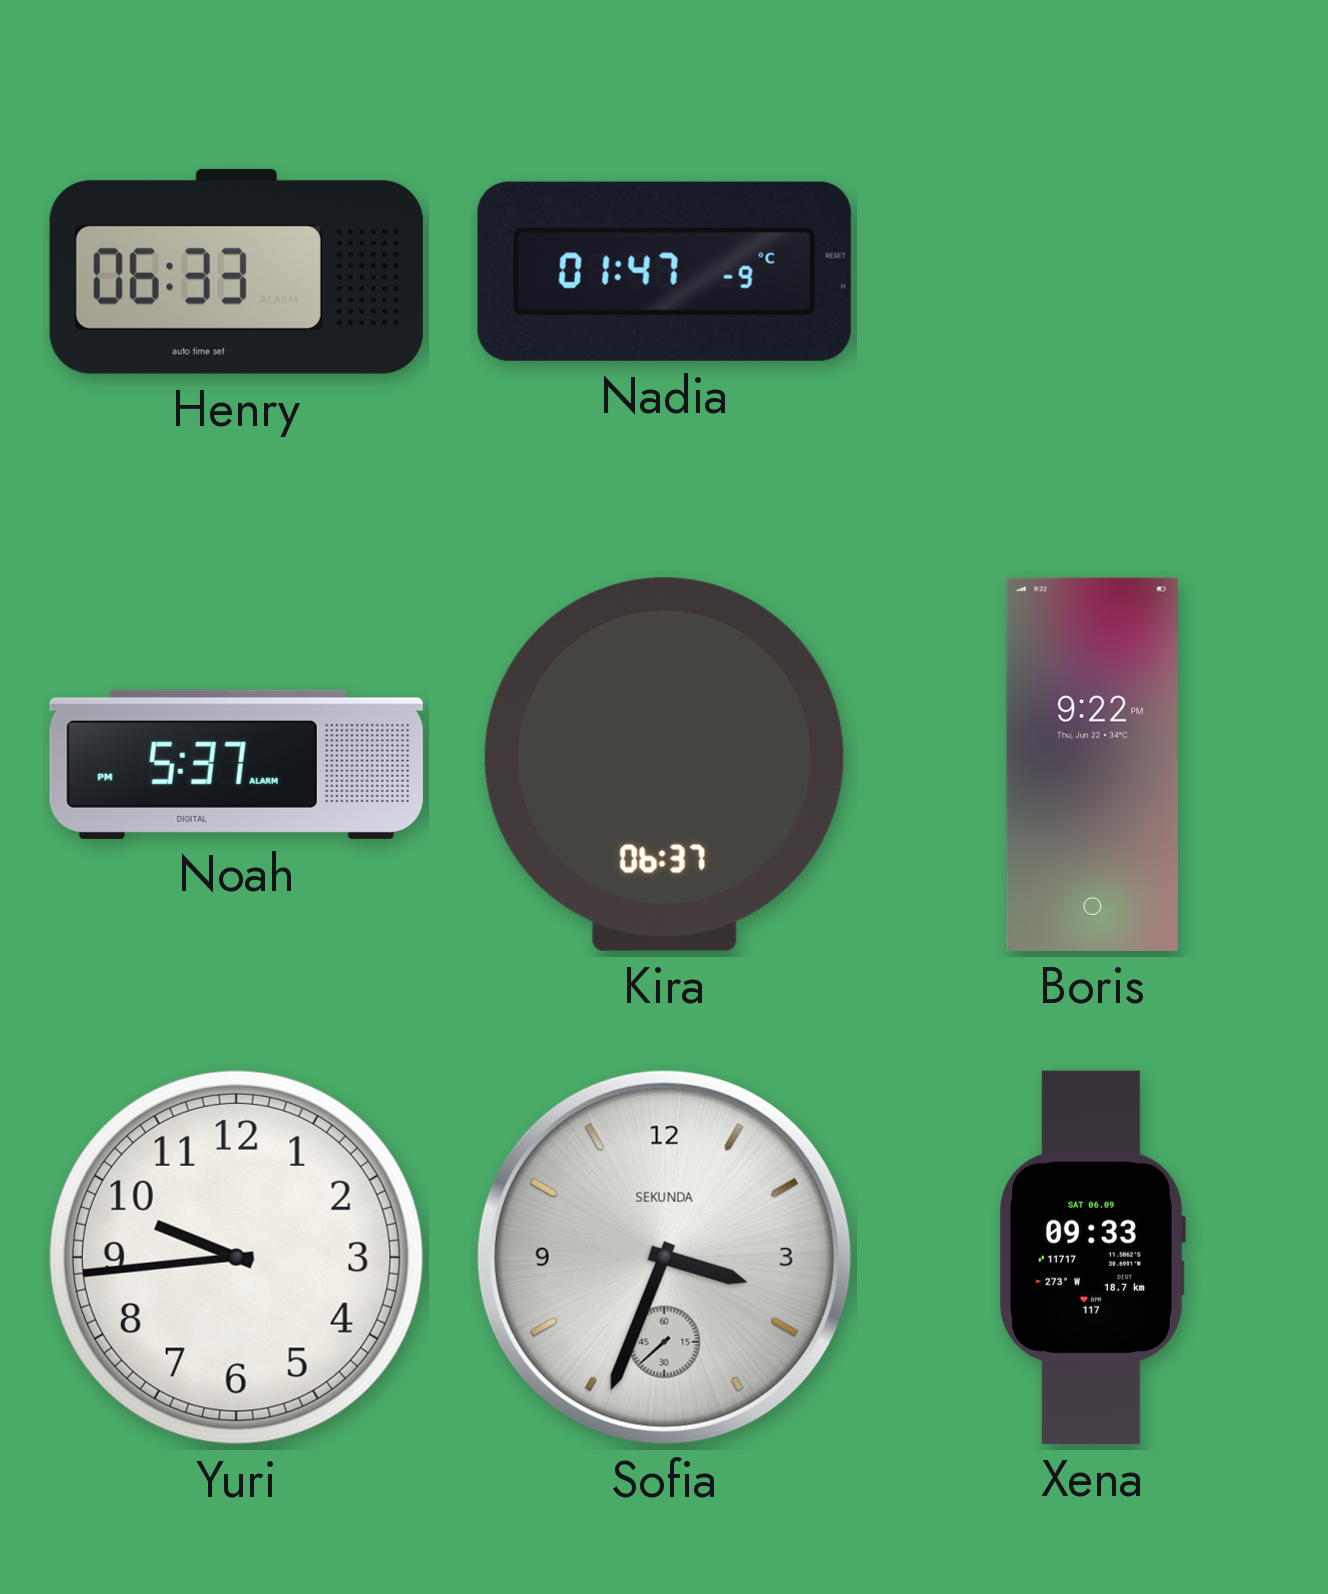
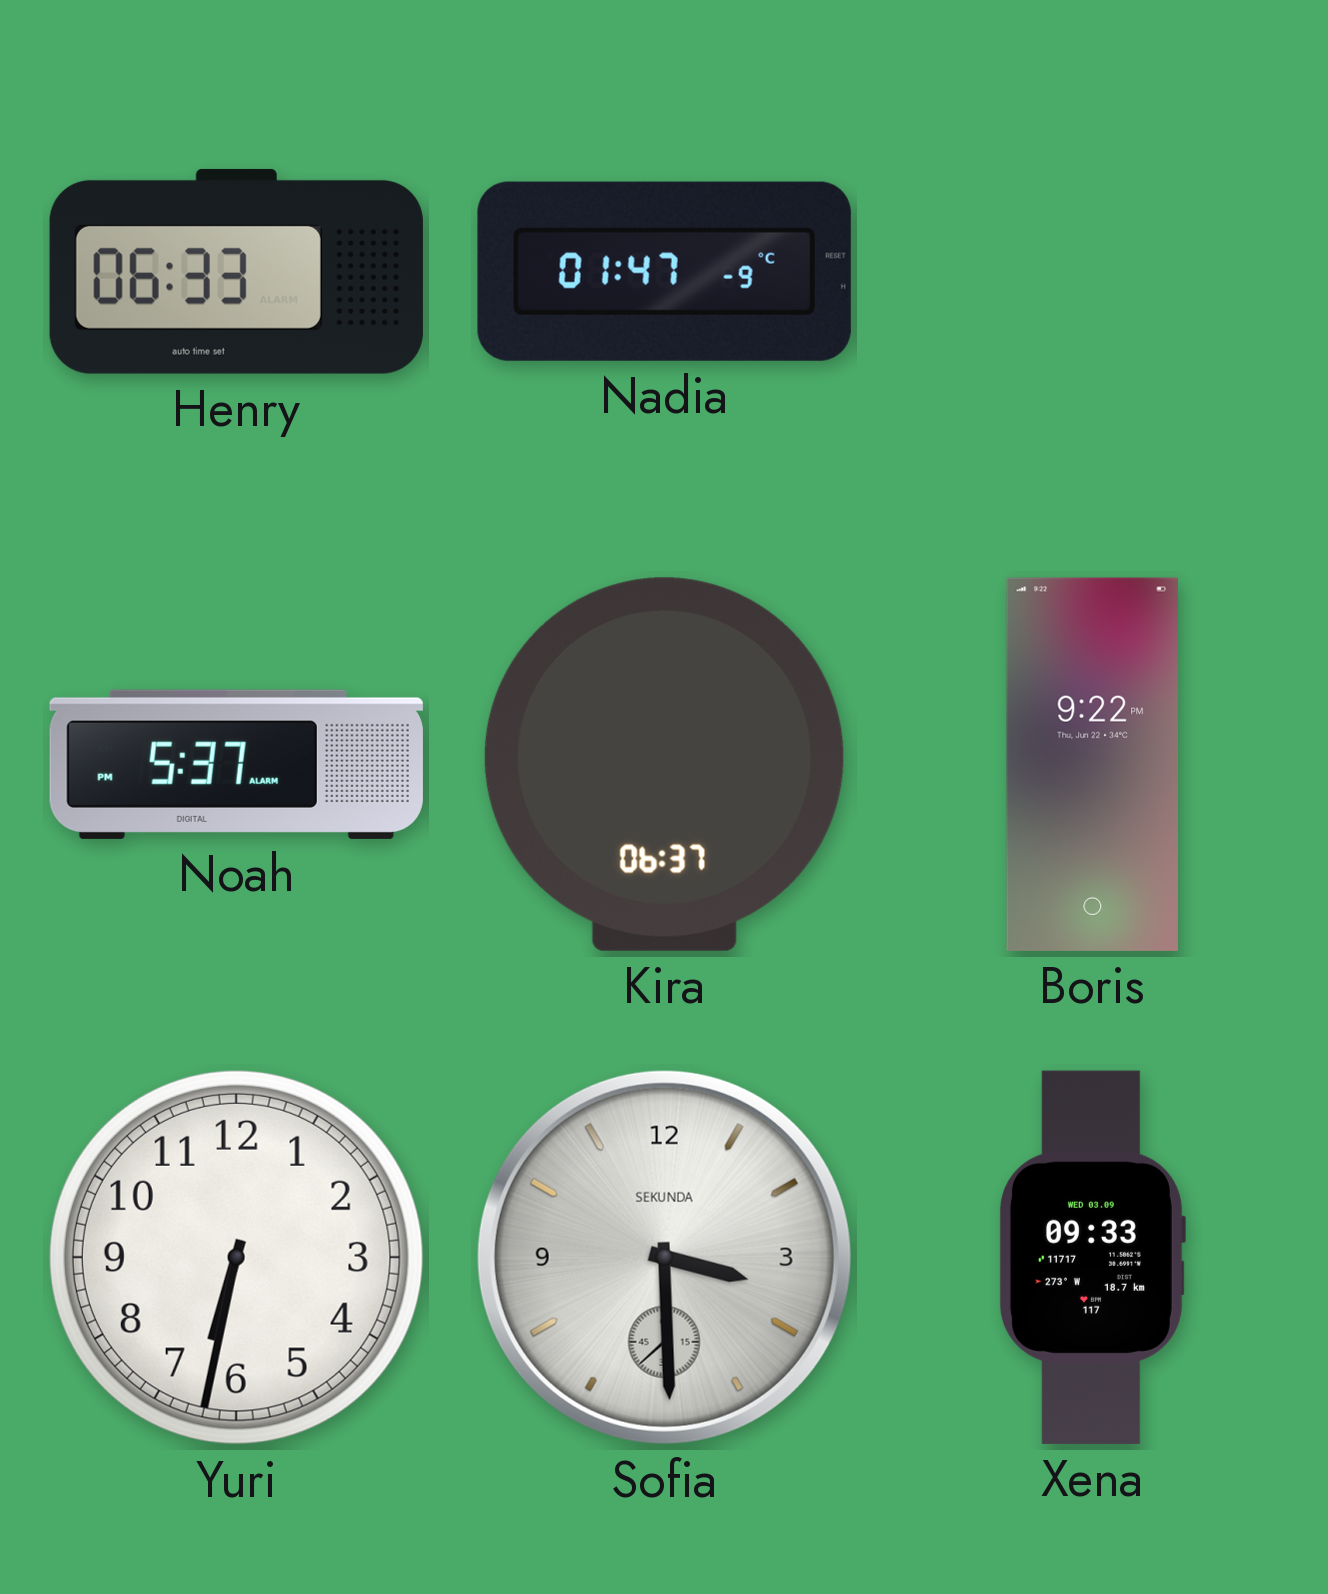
Yuri: 9:44 -> 6:32 (236, 1257)
Sofia: 3:33 -> 3:29 (664, 1257)
Xena date: SAT 06.09 -> WED 03.09 (1092, 1257)
